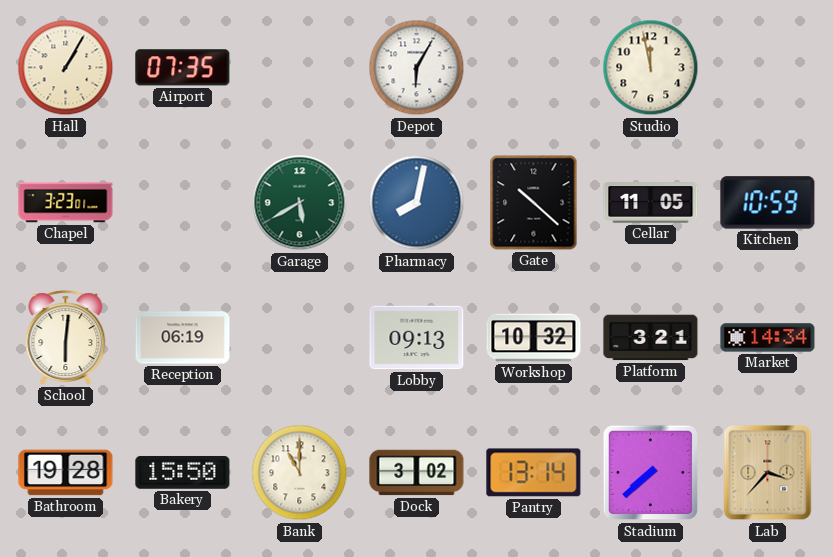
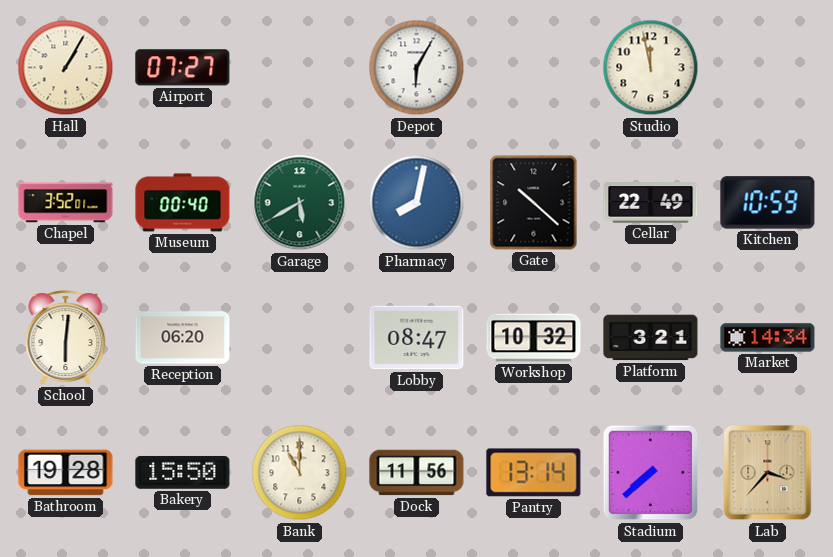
Airport: 07:35 -> 07:27 (183, 68)
Chapel: 3:23 -> 3:52 (66, 203)
Museum: none -> 00:40 (183, 203)
Cellar: 11:05 -> 22:49 (651, 203)
Reception: 06:19 -> 06:20 (183, 338)
Lobby: 09:13 -> 08:47 (417, 338)
Dock: 3:02 -> 11:56 (417, 473)
